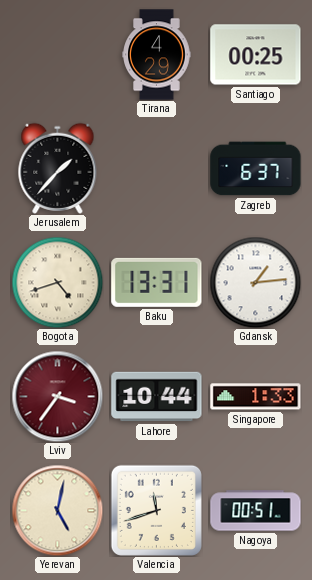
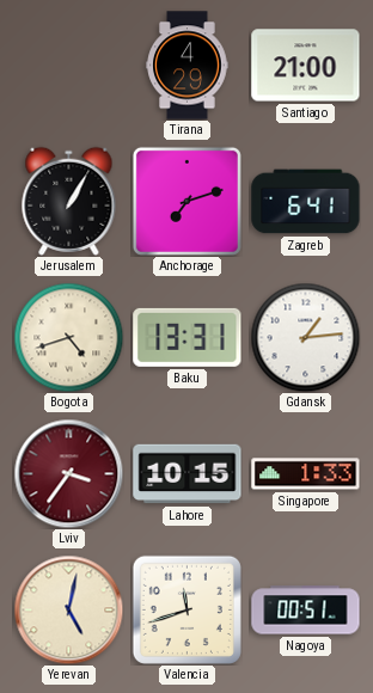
Santiago: 00:25 -> 21:00 (306, 66)
Jerusalem: 1:37 -> 1:05 (69, 201)
Anchorage: none -> 7:12 (186, 201)
Zagreb: 6:37 -> 6:41 (306, 202)
Lahore: 10:44 -> 10:15 (188, 474)
